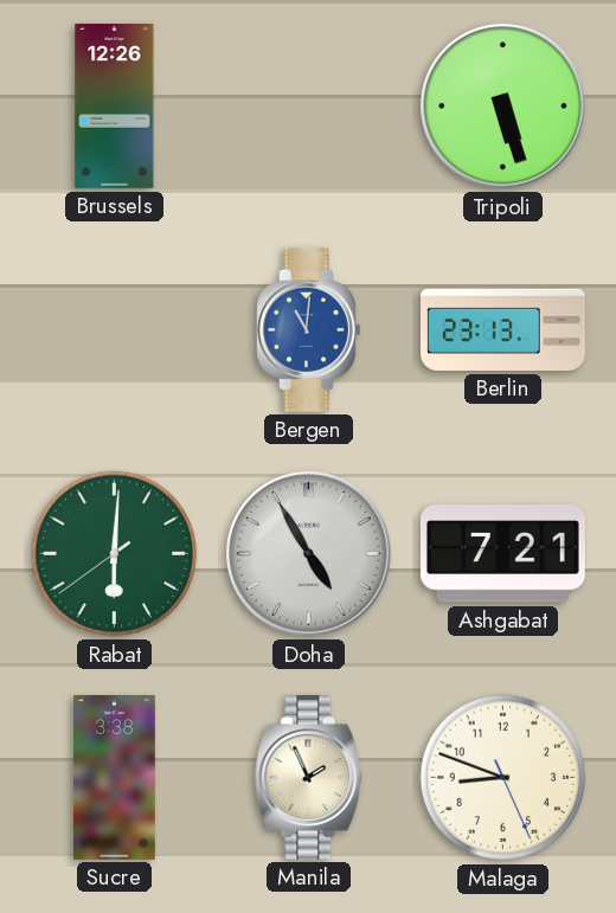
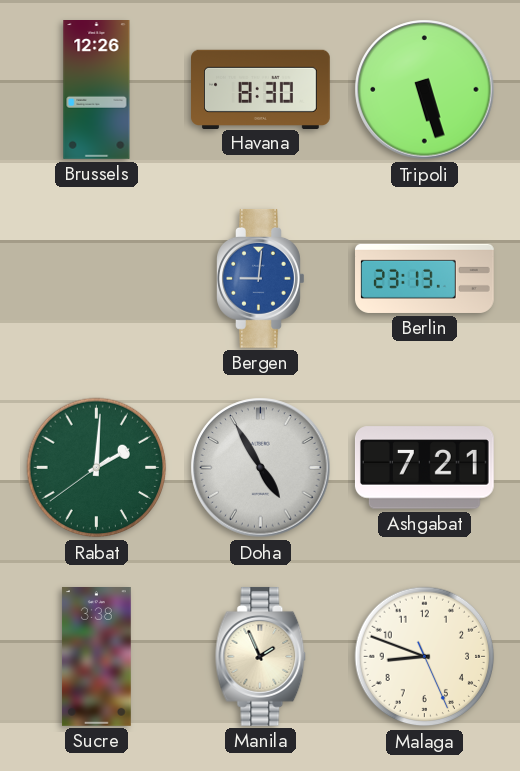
Havana: none -> 8:30 (261, 89)
Bergen: 11:01 -> 9:01 (261, 278)
Rabat: 6:00 -> 2:00 (97, 468)
